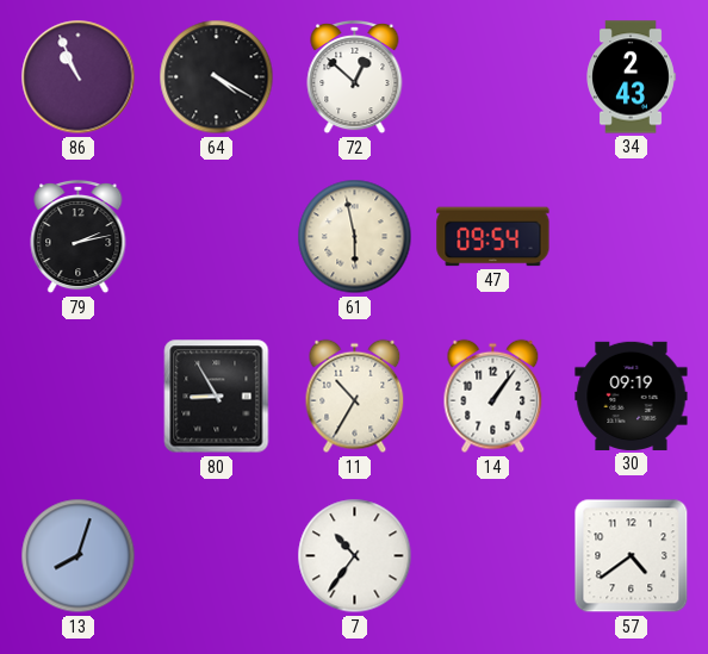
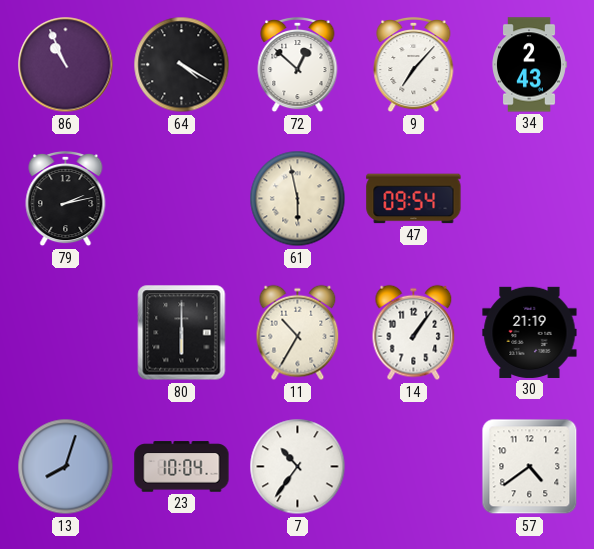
9: none -> 7:07 (414, 65)
80: 8:55 -> 6:00 (182, 333)
30: 09:19 -> 21:19 (530, 332)
23: none -> 10:04 (182, 467)
